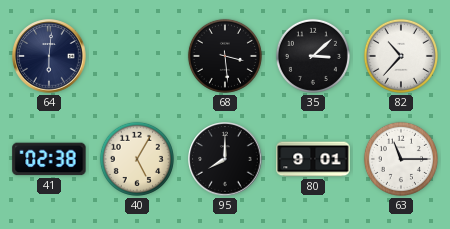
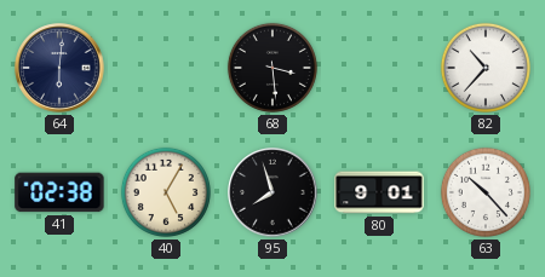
35: 3:08 -> none (313, 56)
95: 8:00 -> 7:57 (272, 192)
63: 11:15 -> 10:23 (486, 192)
